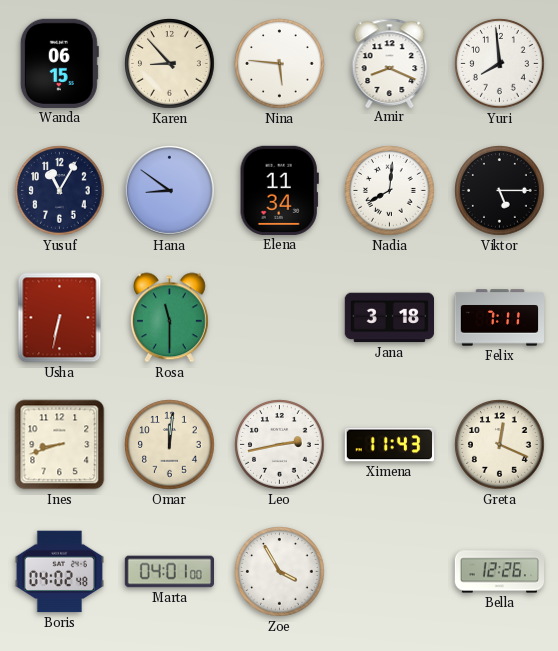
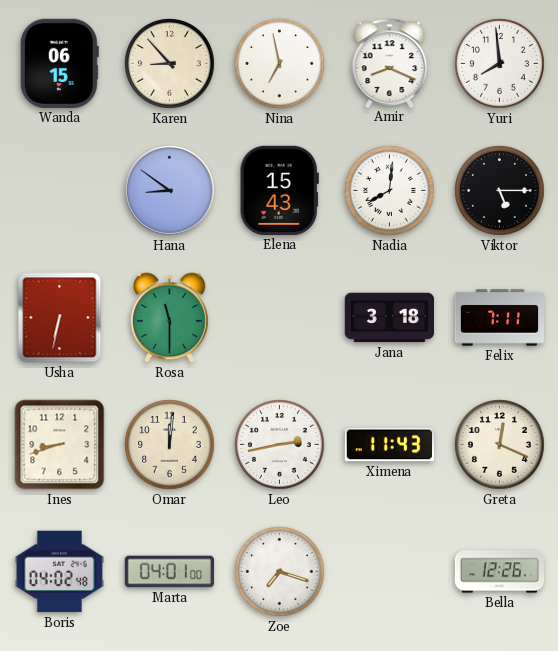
Nina: 5:46 -> 6:58 (280, 64)
Yusuf: 11:05 -> none (60, 191)
Elena: 11:34 -> 15:43 (279, 190)
Zoe: 3:55 -> 7:18 (280, 572)
